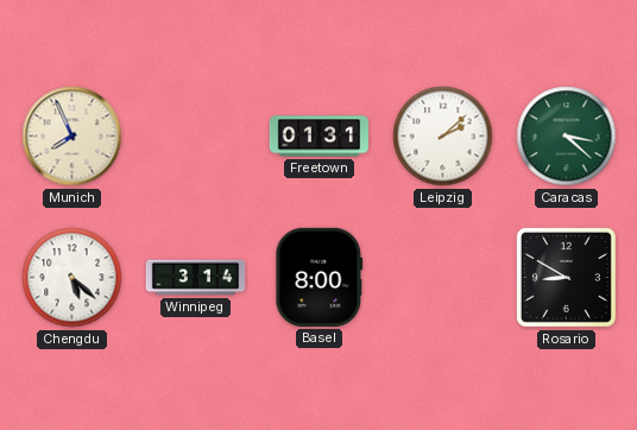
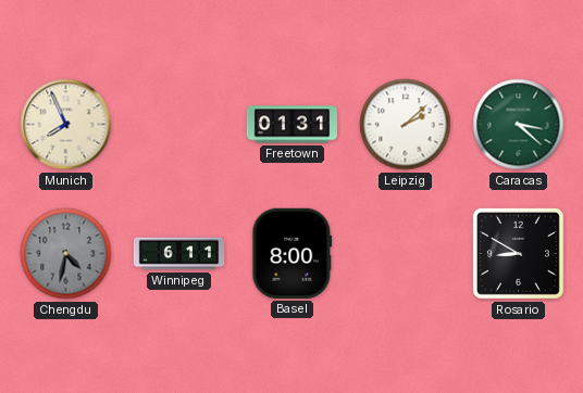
Chengdu: 5:22 -> 4:32 (66, 254)
Chengdu dial: white -> grey (66, 254)
Winnipeg: 3:14 -> 6:11 (179, 254)
